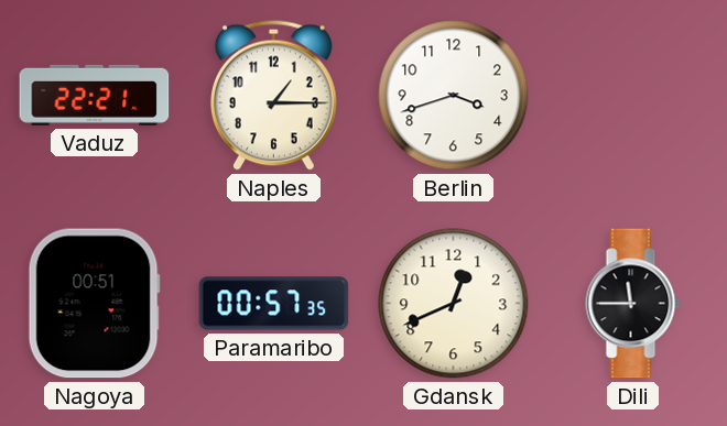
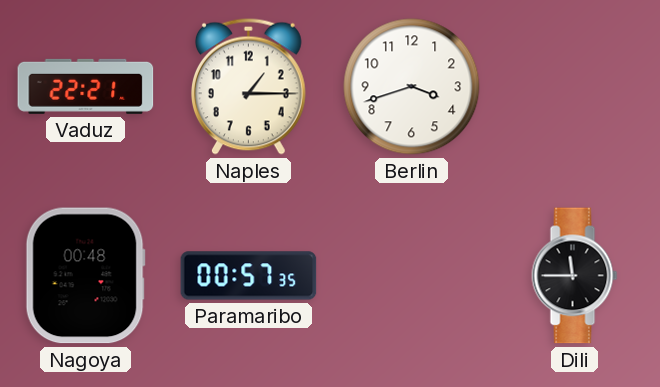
Nagoya: 00:51 -> 00:48 (85, 276)
Gdansk: 12:41 -> none (454, 304)
